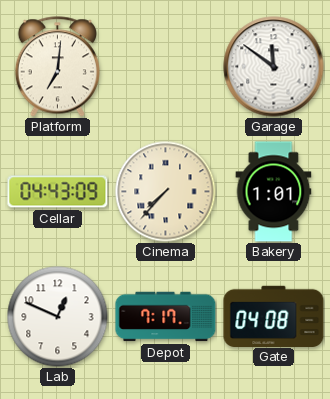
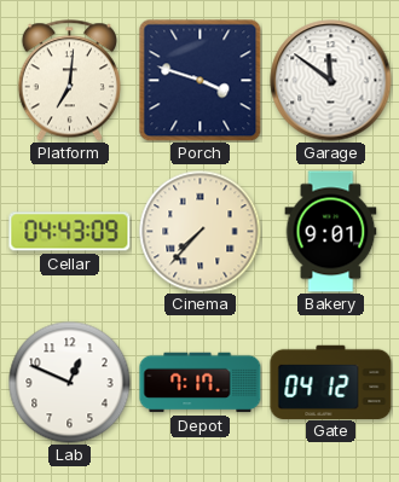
Porch: none -> 3:48 (201, 81)
Bakery: 1:01 -> 9:01 (331, 232)
Gate: 04:08 -> 04:12 (331, 382)
